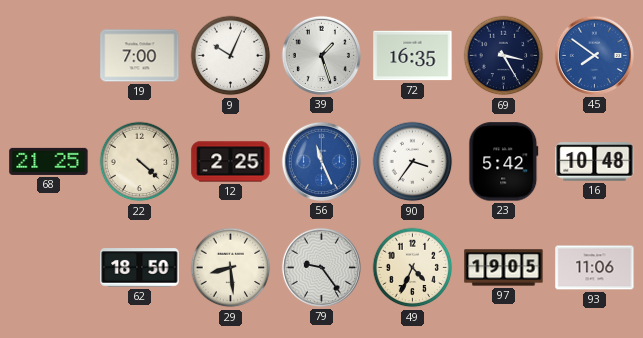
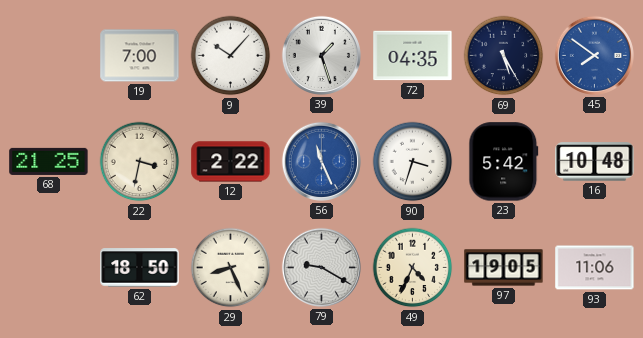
9: 10:04 -> 10:07 (231, 56)
72: 16:35 -> 04:35 (413, 56)
69: 3:25 -> 5:25 (504, 56)
22: 4:22 -> 3:32 (140, 162)
12: 2:25 -> 2:22 (231, 162)
90: 3:36 -> 3:33 (413, 162)
29: 8:29 -> 8:26 (231, 268)
79: 9:24 -> 9:20 (321, 267)
